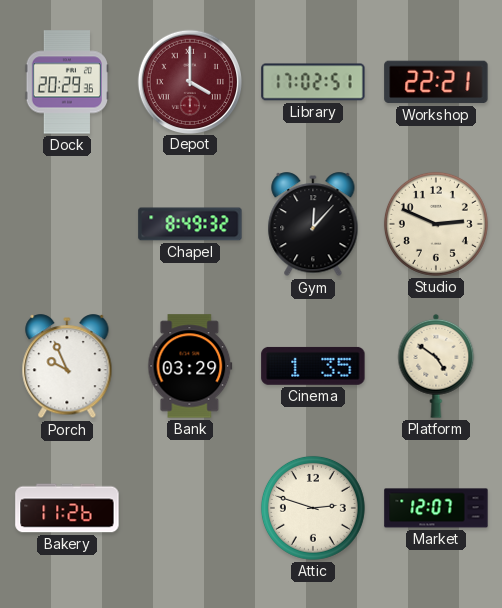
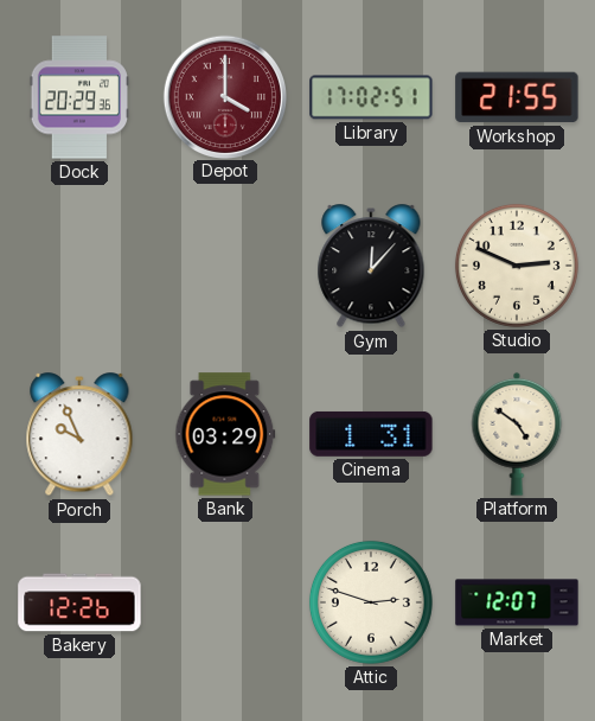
Workshop: 22:21 -> 21:55 (517, 97)
Chapel: 8:49 -> none (190, 224)
Cinema: 1:35 -> 1:31 (371, 434)
Bakery: 11:26 -> 12:26 (79, 602)
